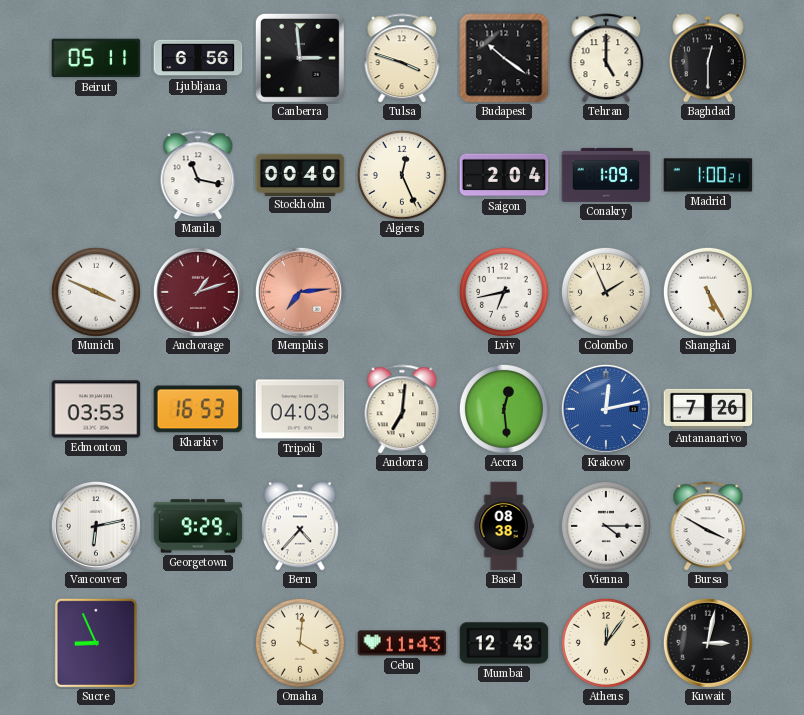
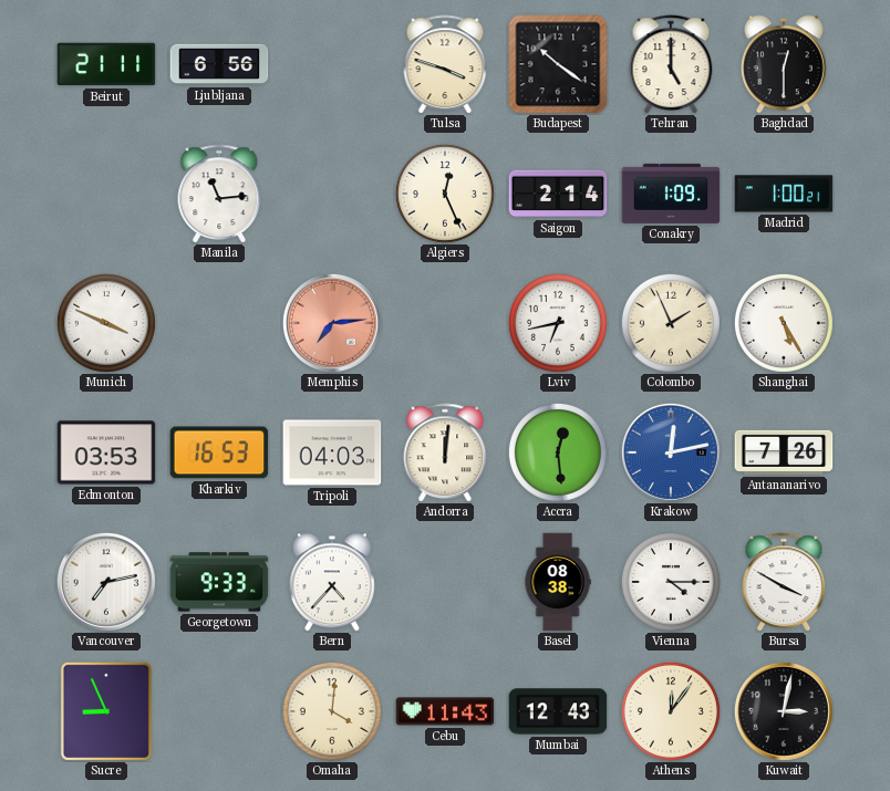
Beirut: 05:11 -> 21:11 (106, 64)
Canberra: 2:59 -> none (300, 58)
Manila: 11:17 -> 11:14 (219, 194)
Stockholm: 00:40 -> none (300, 174)
Saigon: 2:04 -> 2:14 (558, 194)
Anchorage: 1:12 -> none (198, 292)
Andorra: 7:01 -> 12:01 (445, 452)
Vancouver: 6:13 -> 7:13 (106, 582)
Georgetown: 9:29 -> 9:33 (219, 582)
